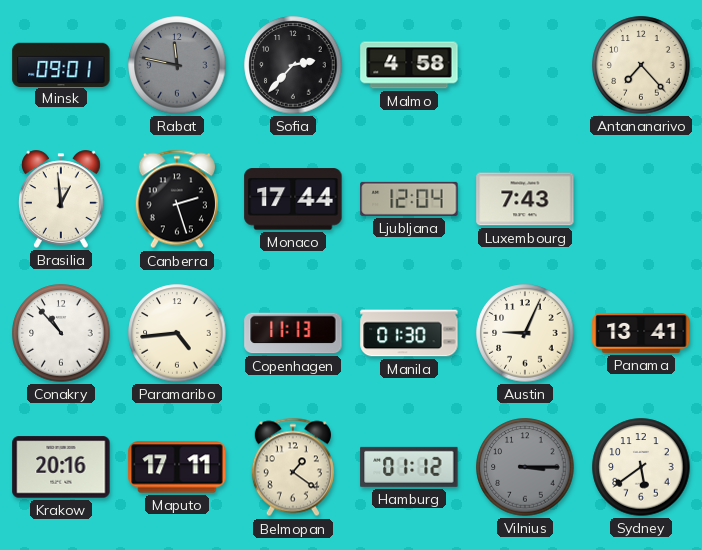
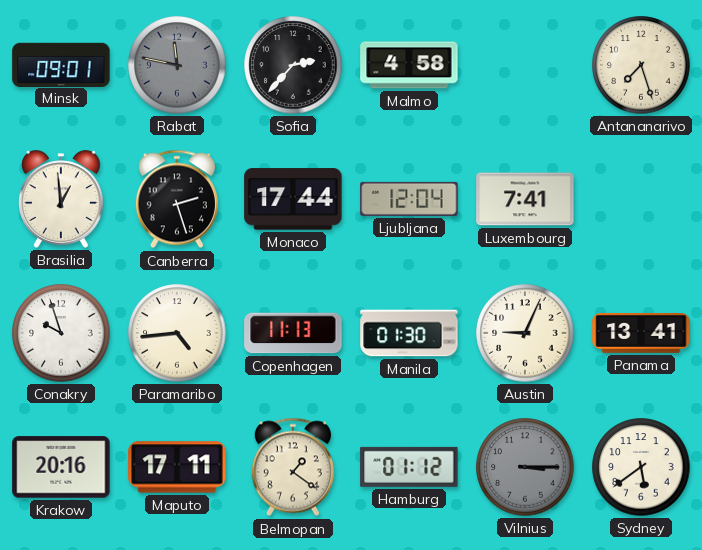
Antananarivo: 7:23 -> 7:27 (641, 65)
Luxembourg: 7:43 -> 7:41 (525, 199)
Conakry: 10:53 -> 9:57 (61, 333)
